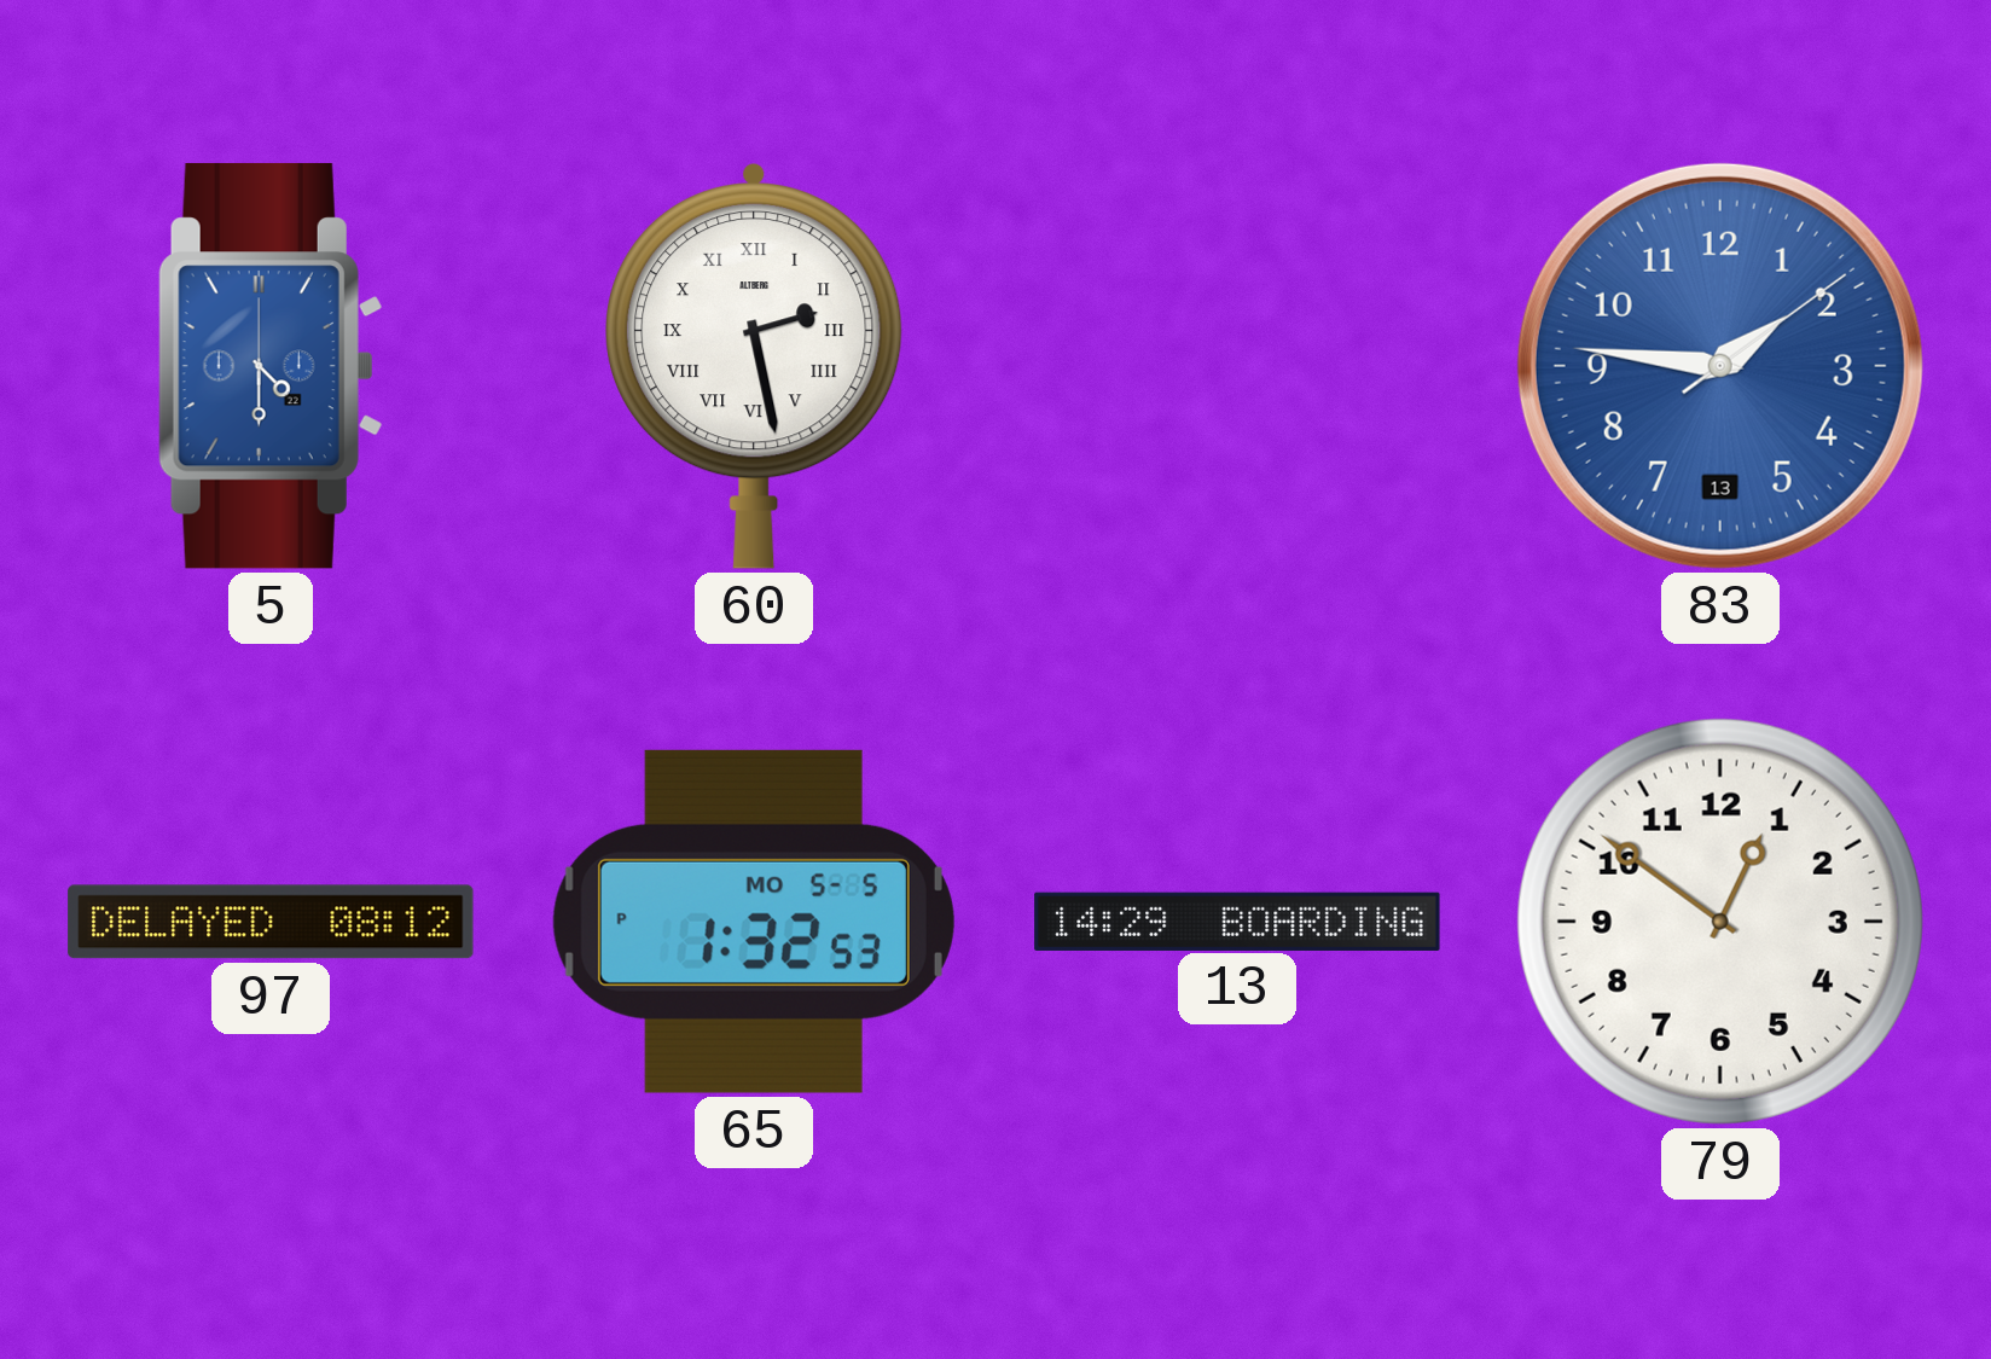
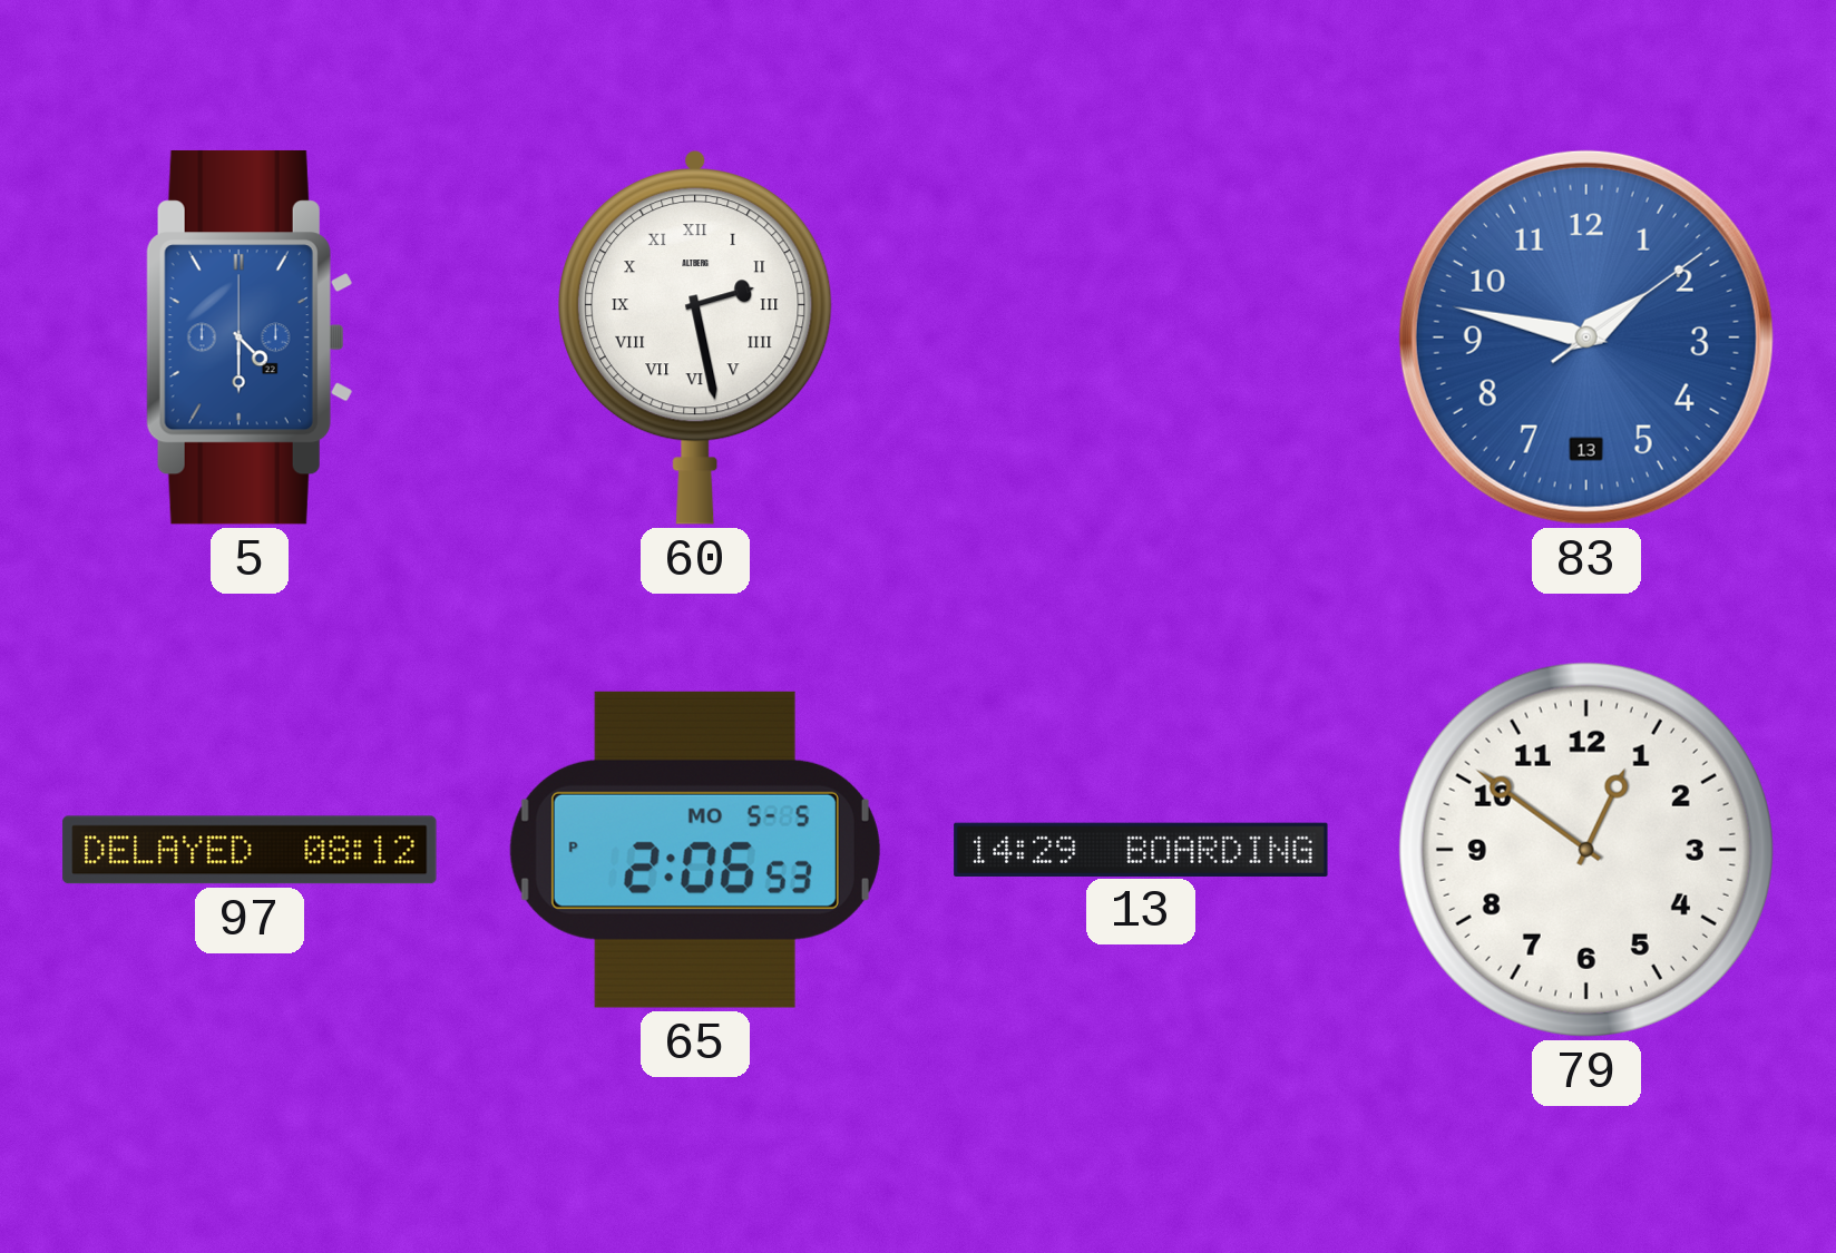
83: 1:46 -> 1:47 (1586, 337)
65: 1:32 -> 2:06 (695, 850)
